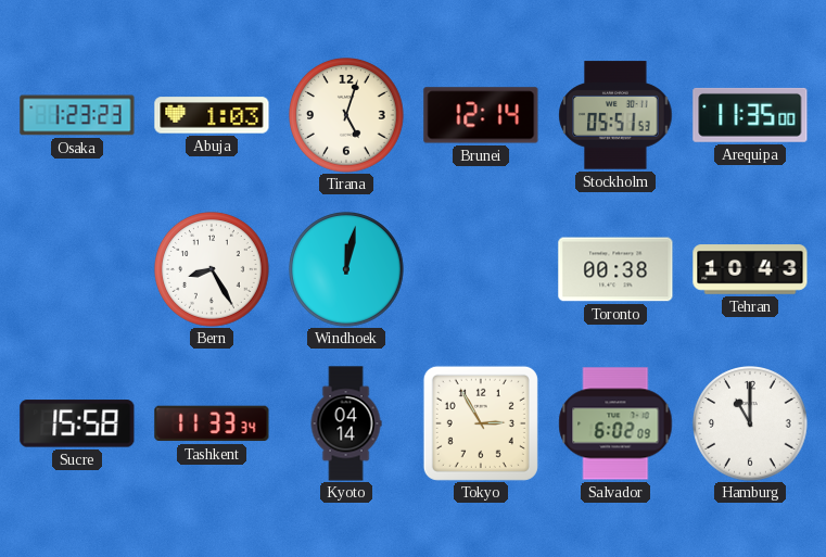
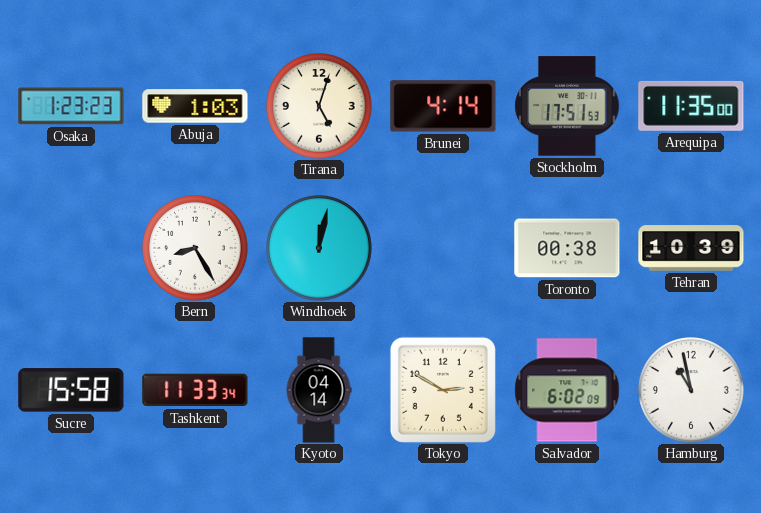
Brunei: 12:14 -> 4:14 (443, 106)
Stockholm: 05:51 -> 17:51 (567, 106)
Tehran: 10:43 -> 10:39 (691, 248)
Tokyo: 2:55 -> 2:50 (443, 390)
Hamburg: 11:00 -> 10:58 (692, 391)
